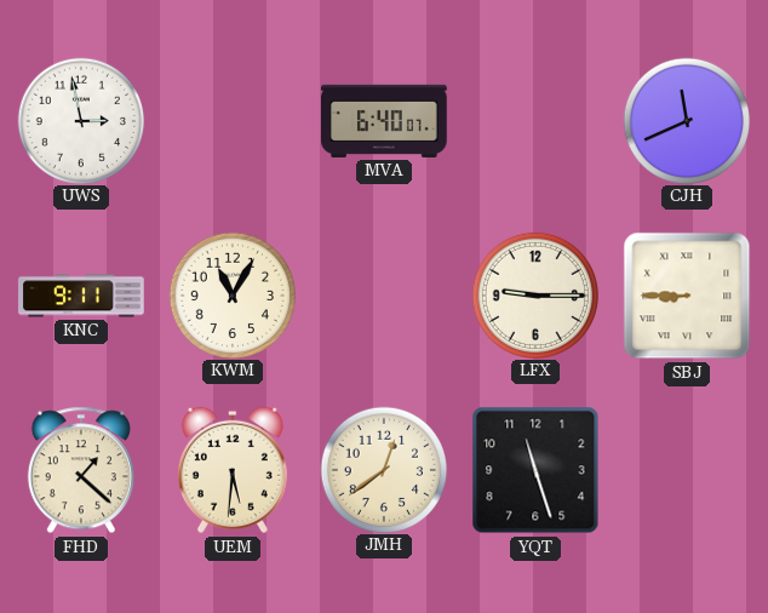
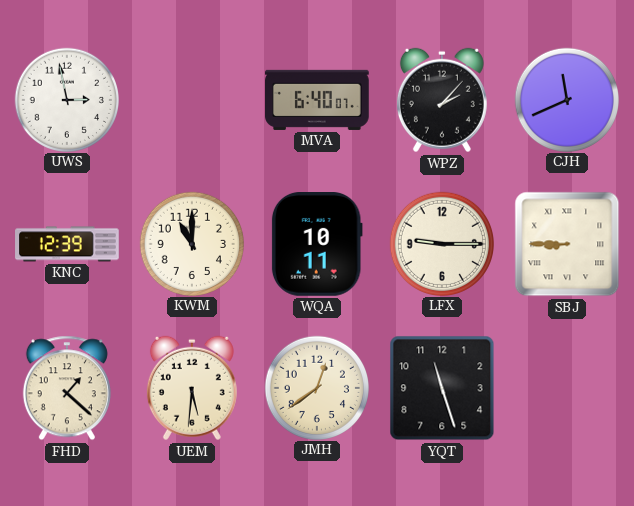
WPZ: none -> 2:07 (442, 100)
KNC: 9:11 -> 12:39 (67, 244)
KWM: 11:05 -> 11:00 (191, 243)
WQA: none -> 10:11 (317, 245)
